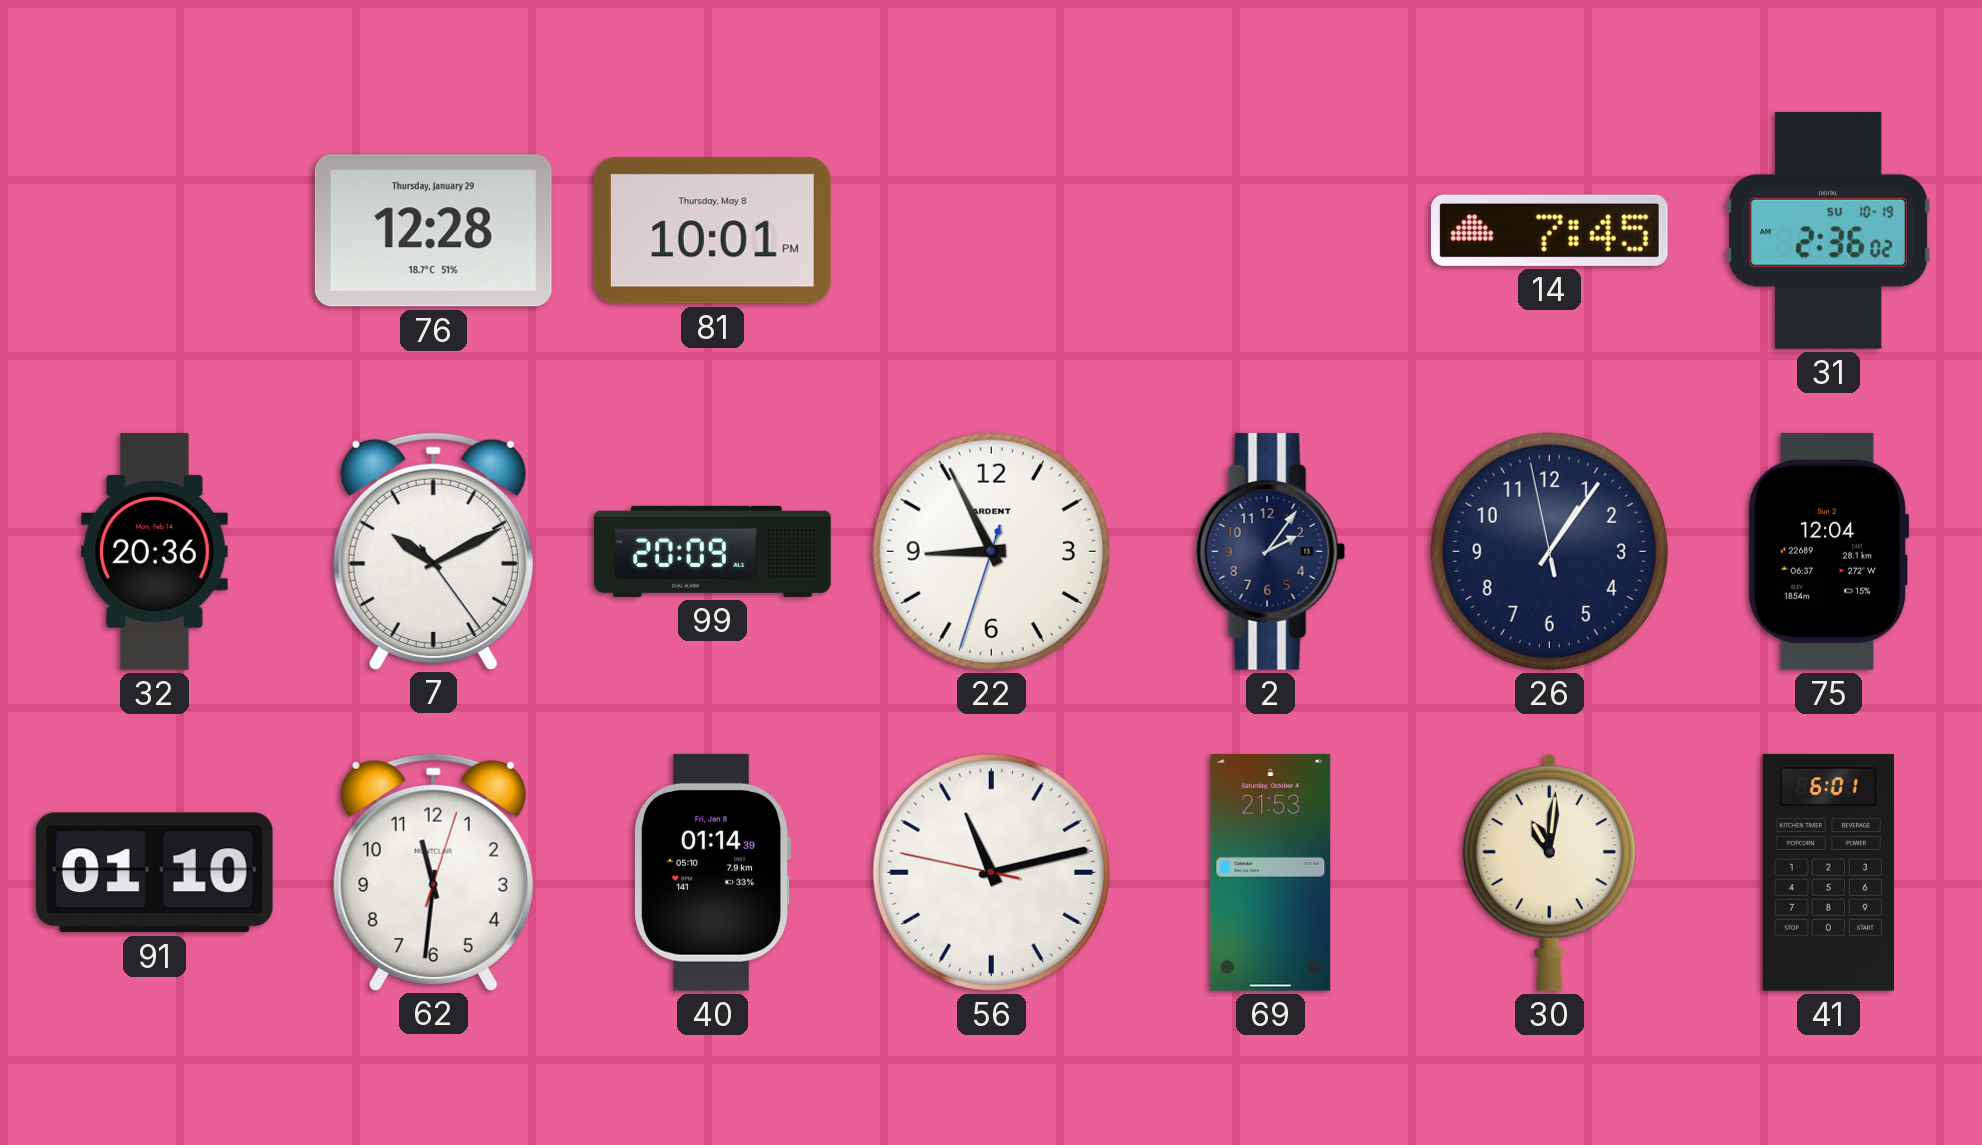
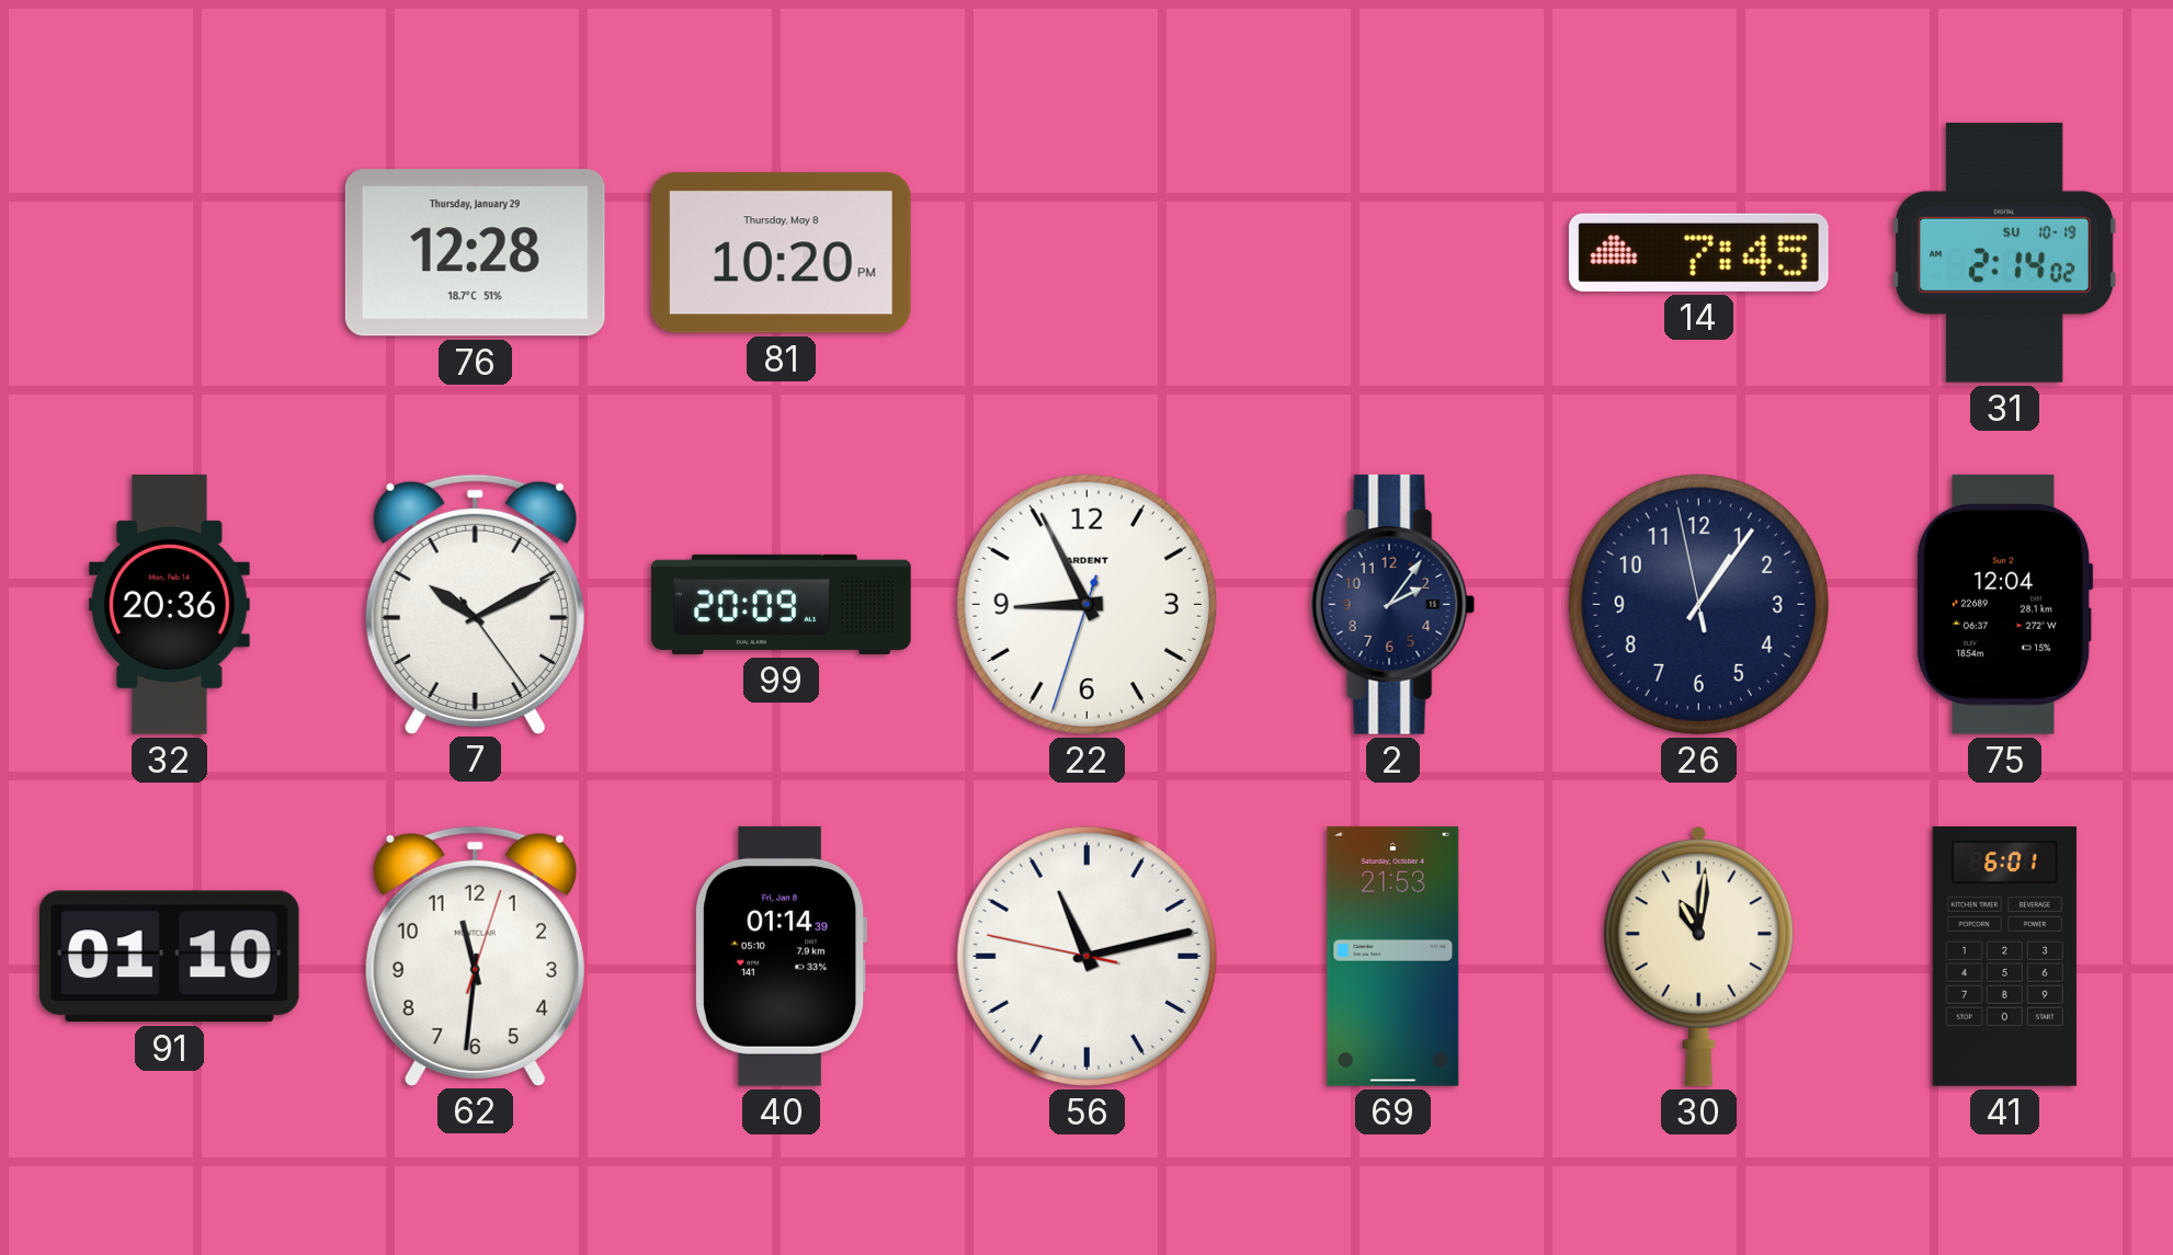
81: 10:01 -> 10:20 (781, 253)
31: 2:36 -> 2:14 (2004, 252)
